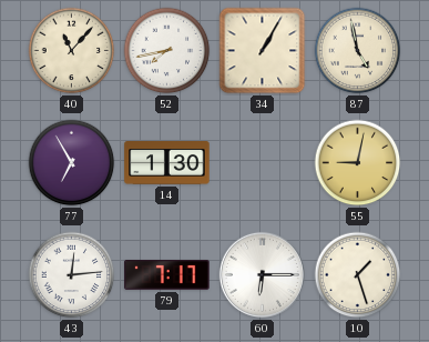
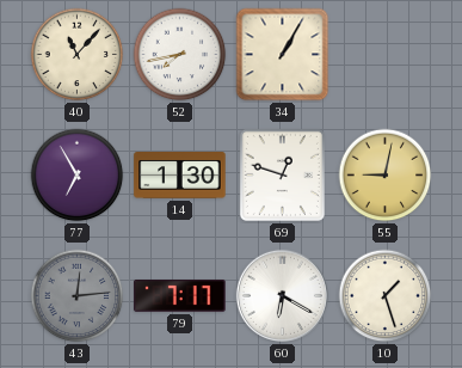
87: 4:58 -> none (358, 51)
69: none -> 12:48 (282, 174)
43 dial: white -> grey (78, 296)
60: 6:15 -> 6:20 (282, 295)
